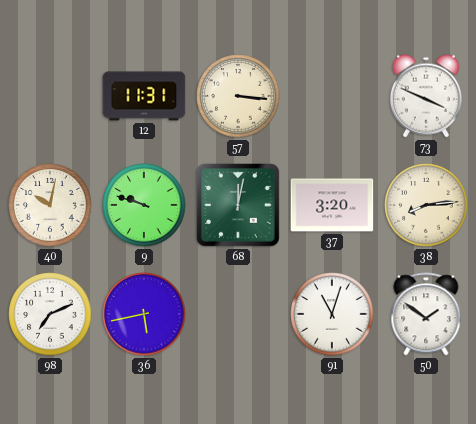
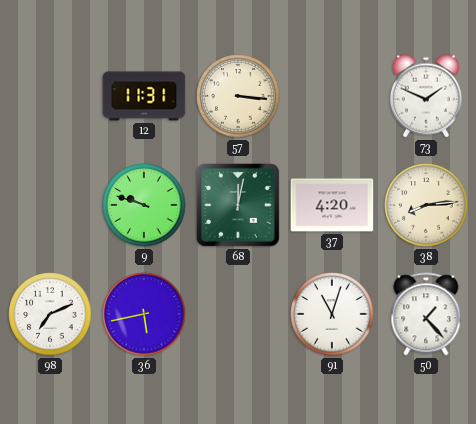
73: 3:49 -> 1:49 (426, 96)
40: 10:02 -> none (50, 205)
37: 3:20 -> 4:20 (332, 205)
50: 1:51 -> 1:23 (426, 314)
